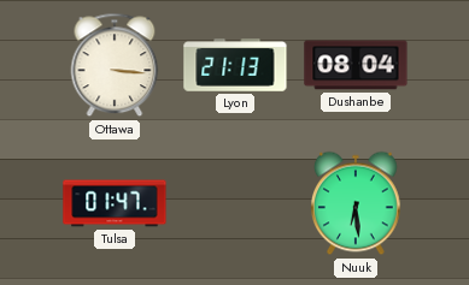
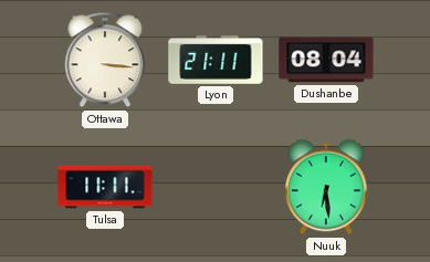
Lyon: 21:13 -> 21:11 (216, 60)
Tulsa: 01:47 -> 11:11 (105, 187)
